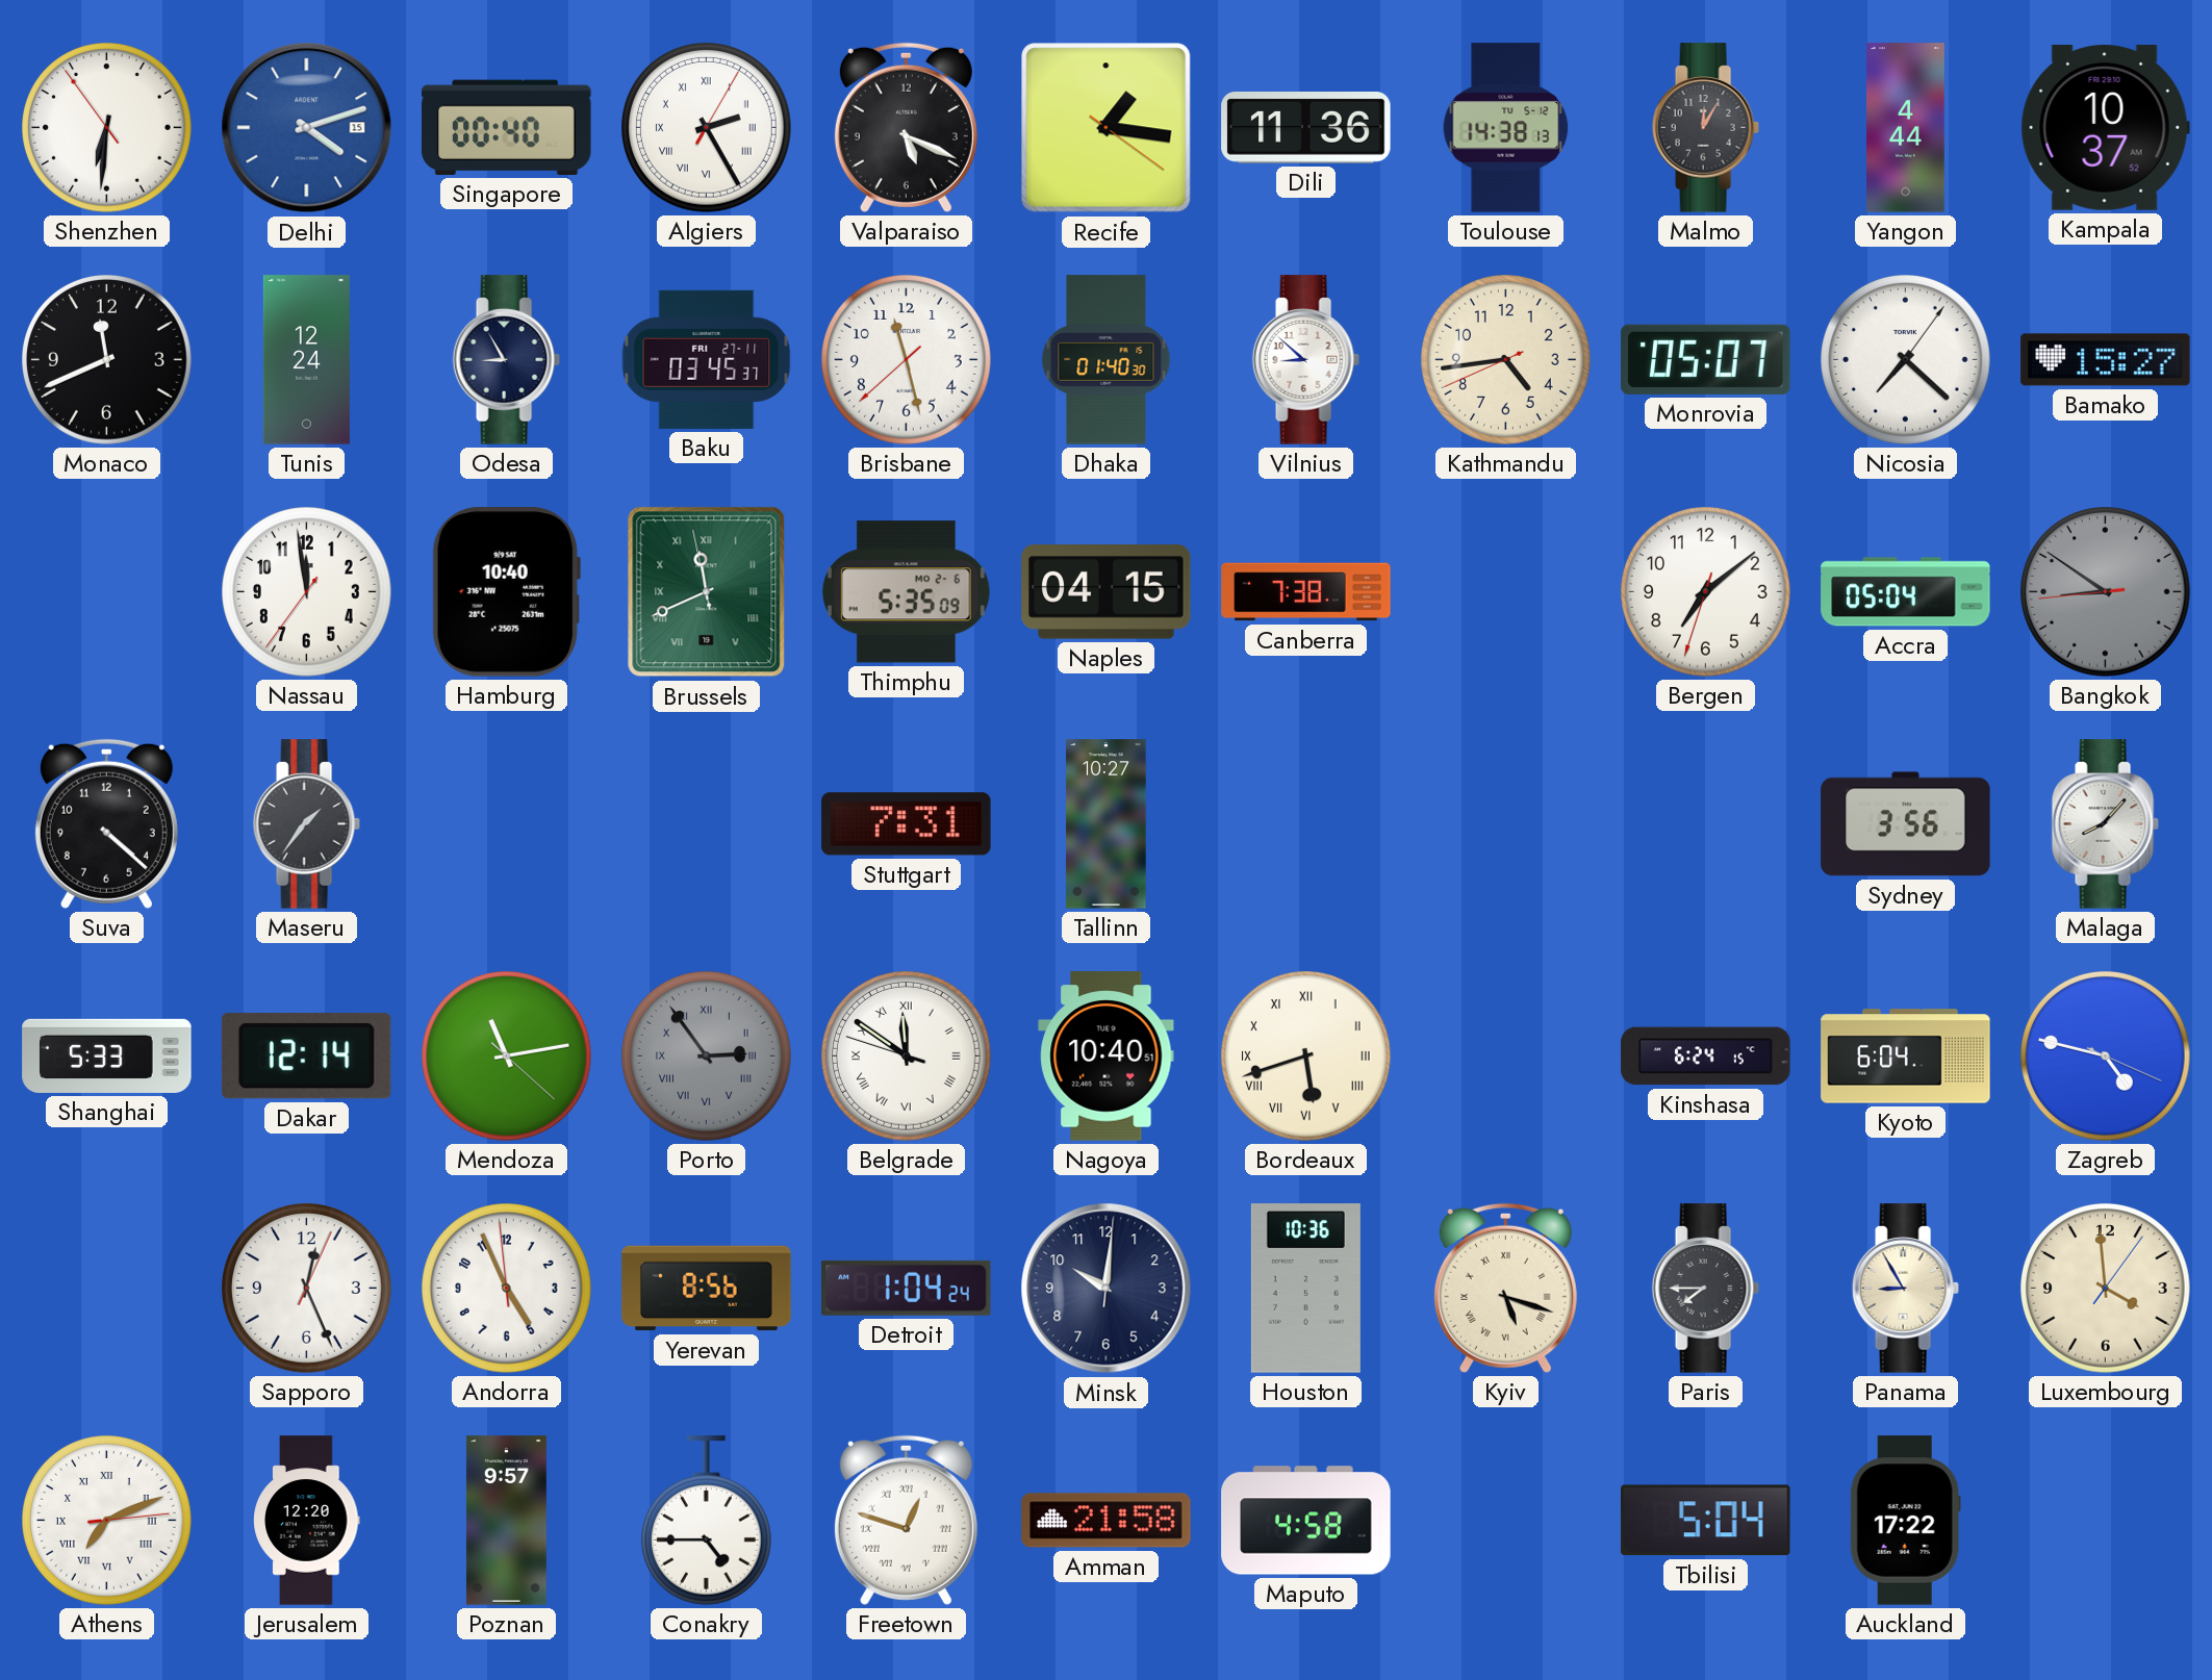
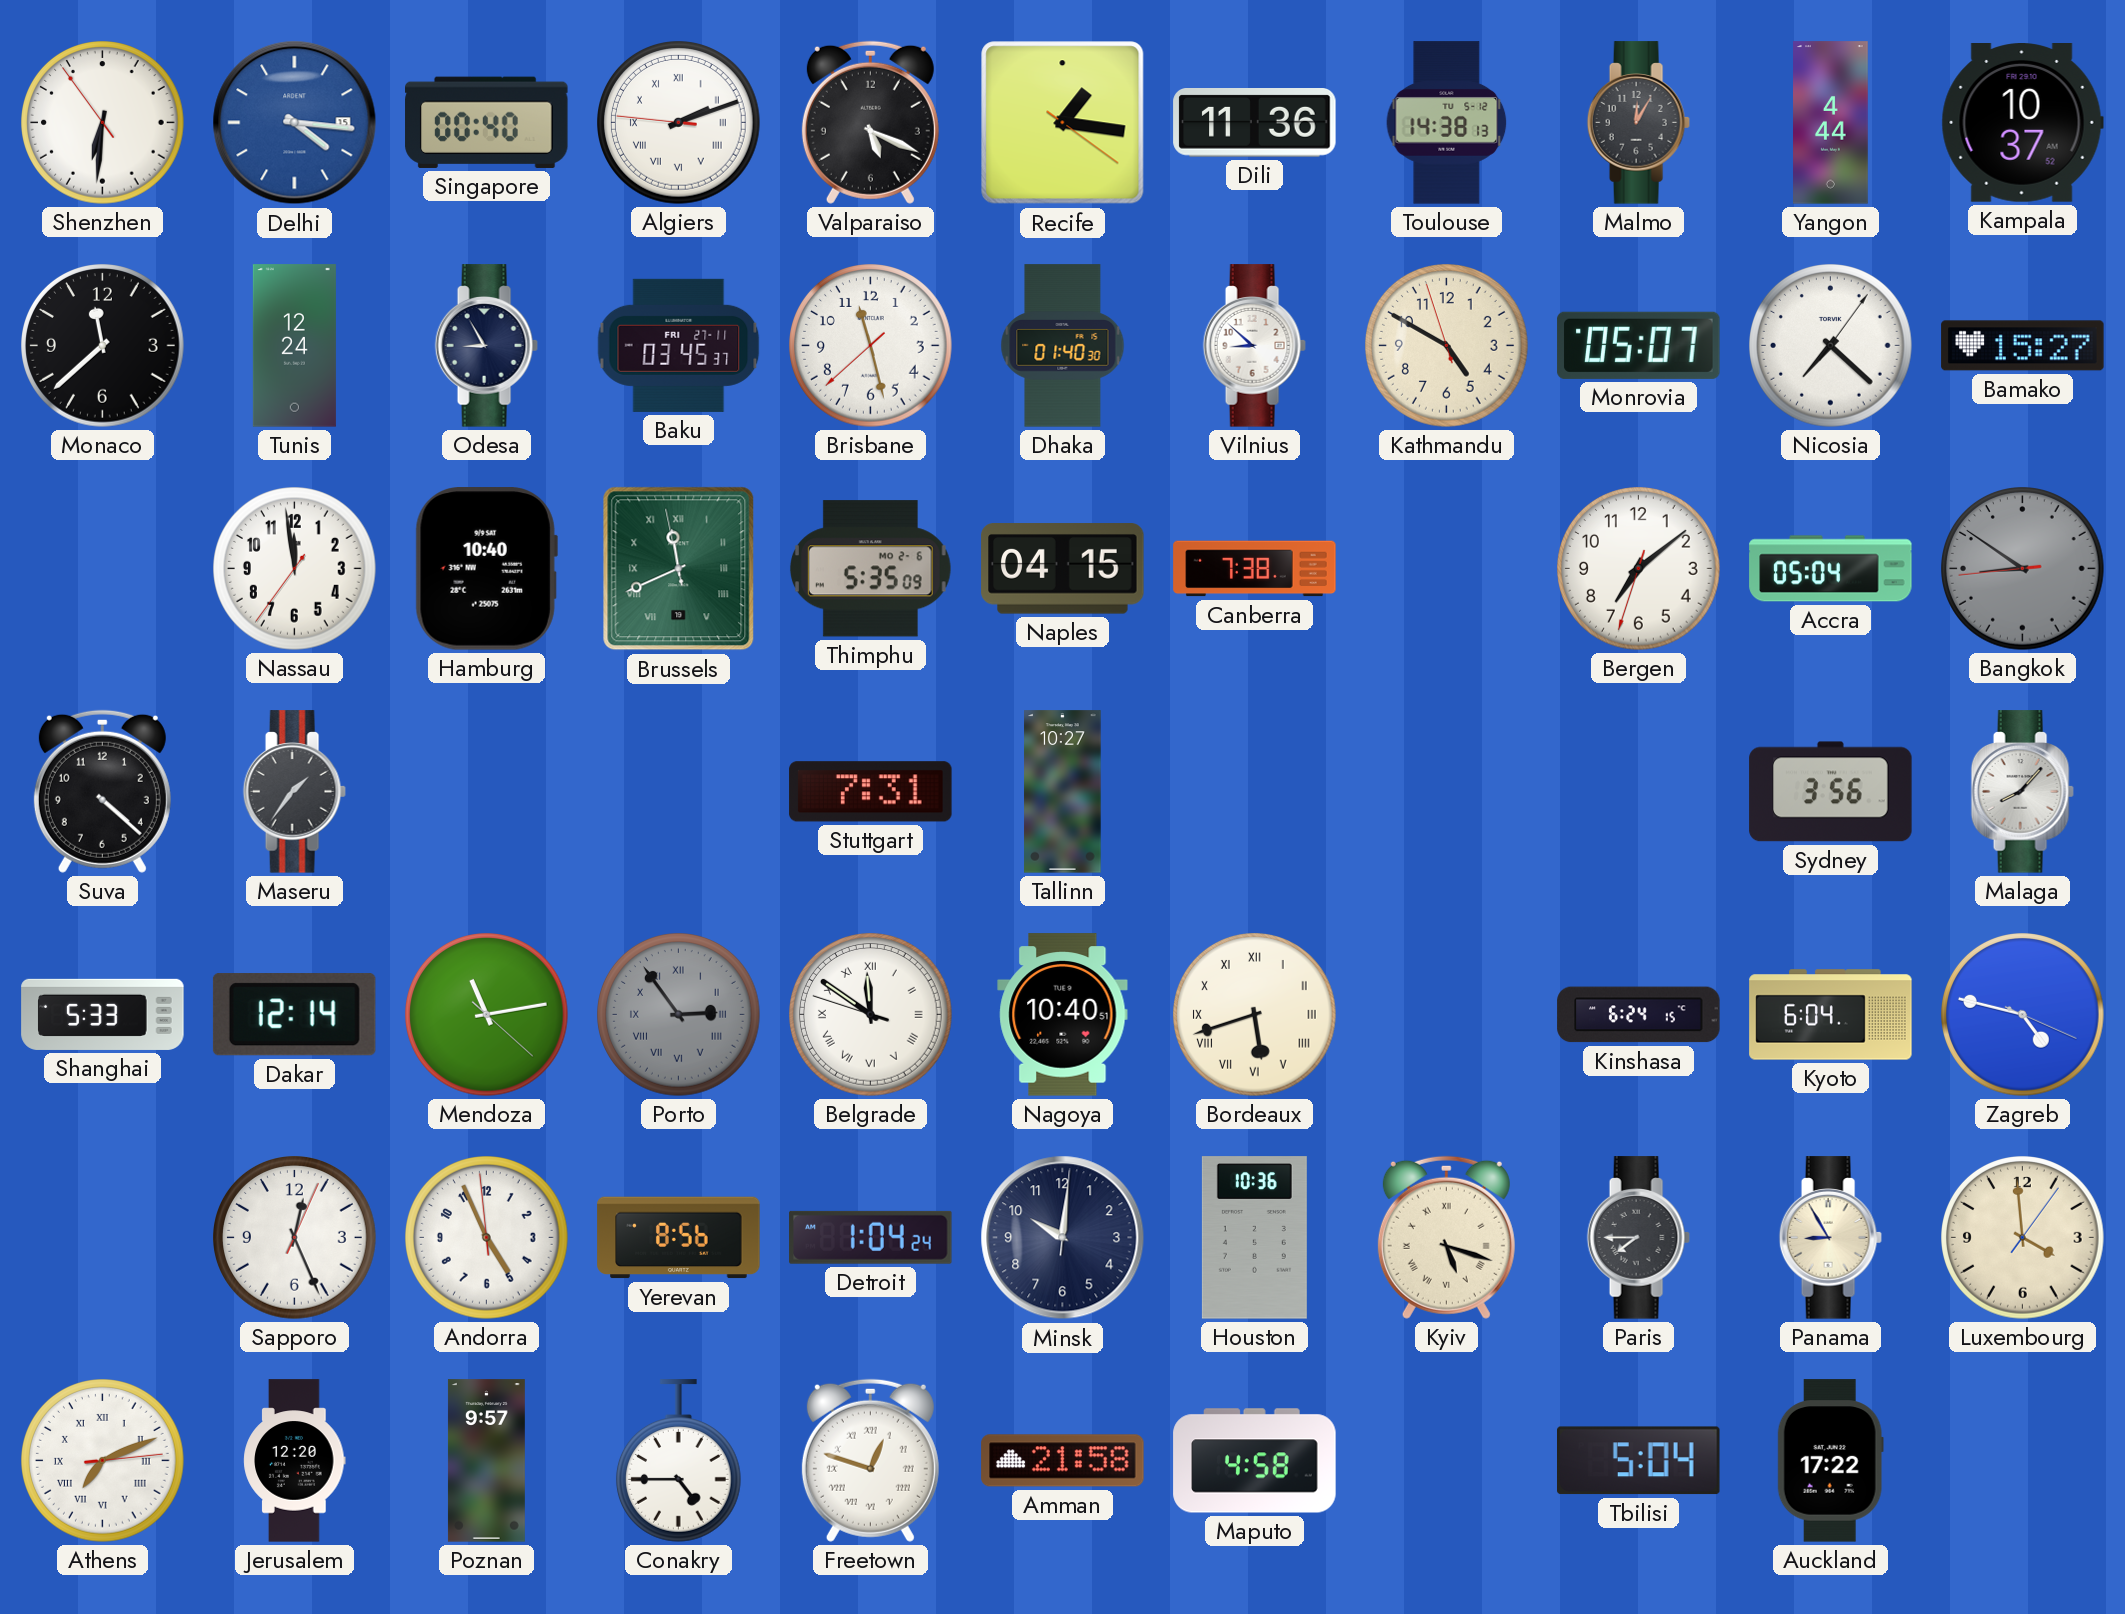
Delhi: 4:12 -> 4:16 (295, 123)
Algiers: 2:25 -> 2:11 (679, 123)
Monaco: 11:41 -> 11:38 (103, 346)
Kathmandu: 4:43 -> 4:49 (1447, 346)
